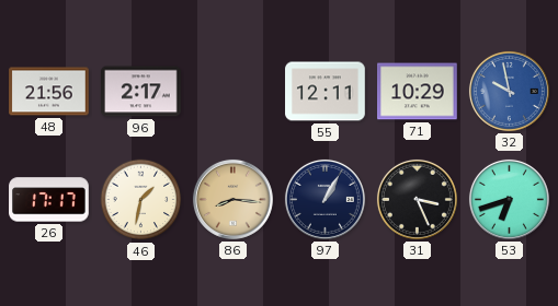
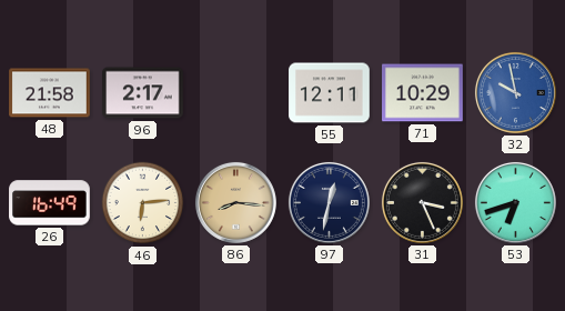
48: 21:56 -> 21:58 (50, 93)
26: 17:17 -> 16:49 (50, 203)
46: 1:32 -> 6:14 (143, 203)
97: 1:05 -> 12:32 (329, 202)
